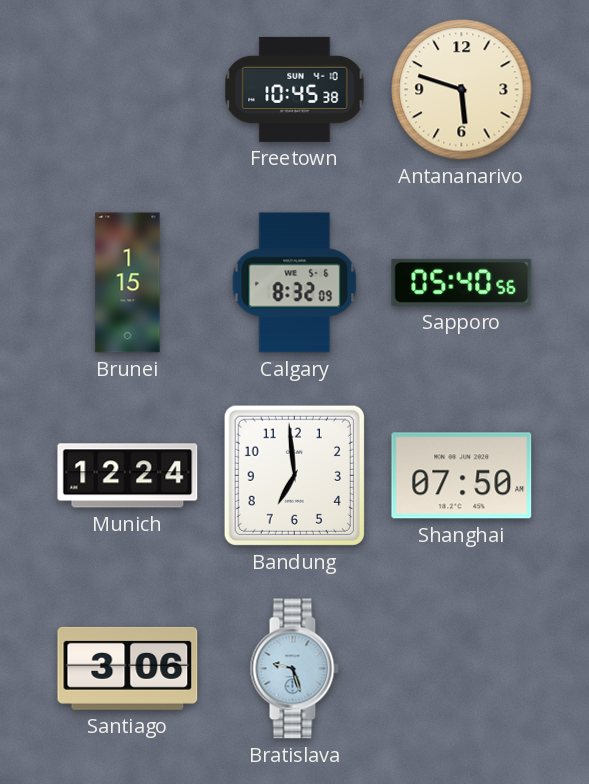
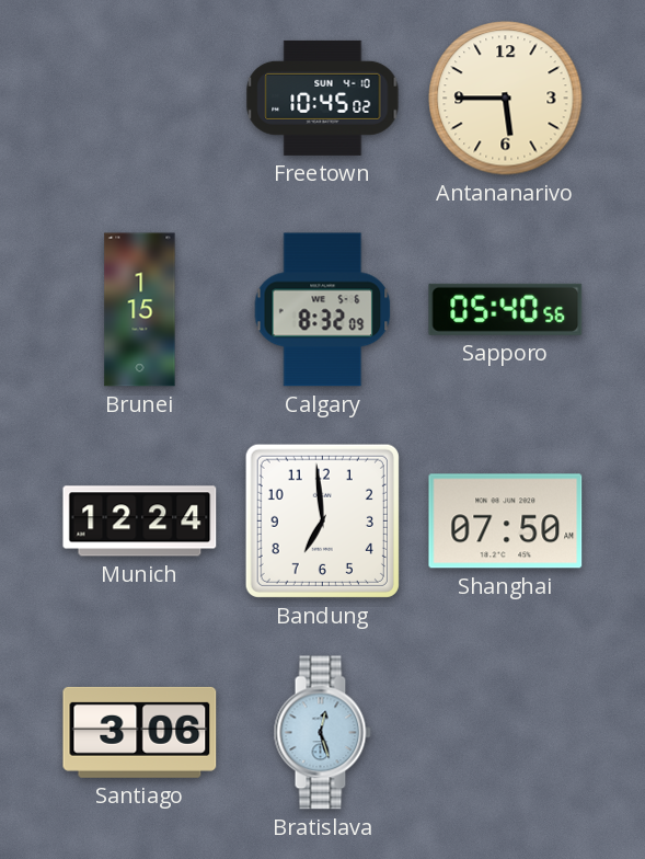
Freetown: 10:45:38 -> 10:45:02 (323, 98)
Antananarivo: 5:48 -> 5:45 (506, 99)
Bratislava: 9:27 -> 12:27 (322, 733)
